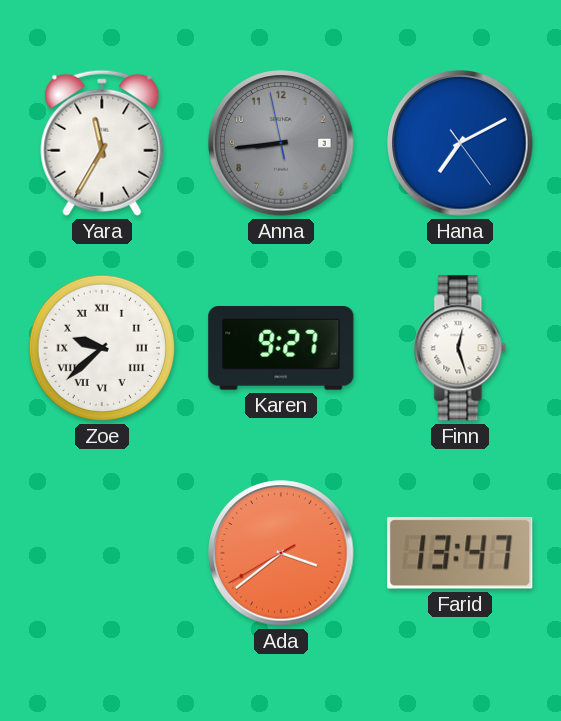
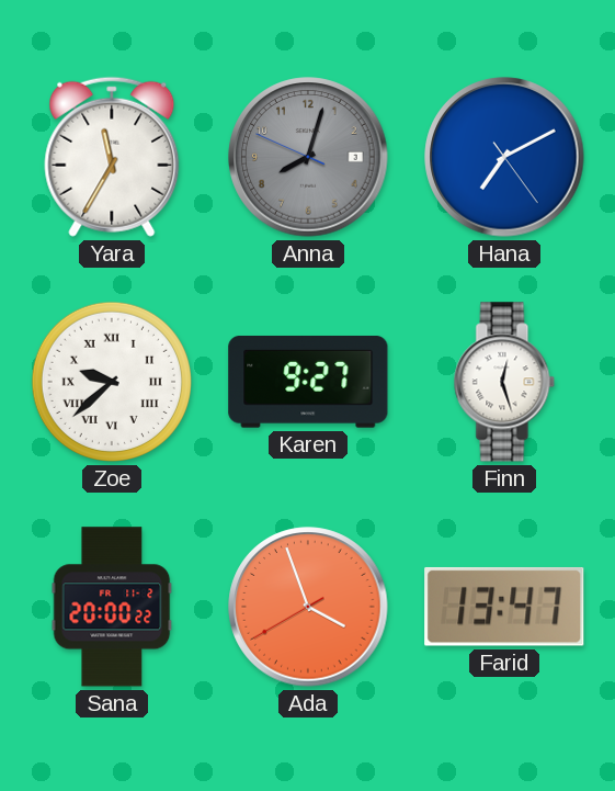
Anna: 8:43 -> 8:02 (308, 157)
Sana: none -> 20:00 (112, 607)
Ada: 3:38 -> 3:56 (308, 607)
